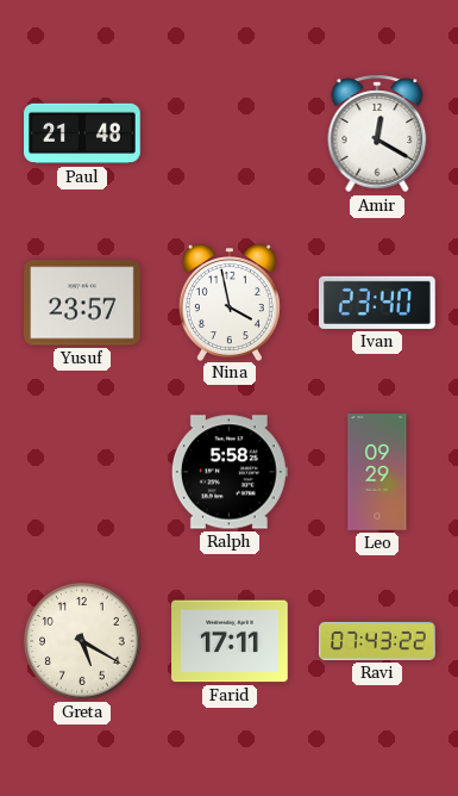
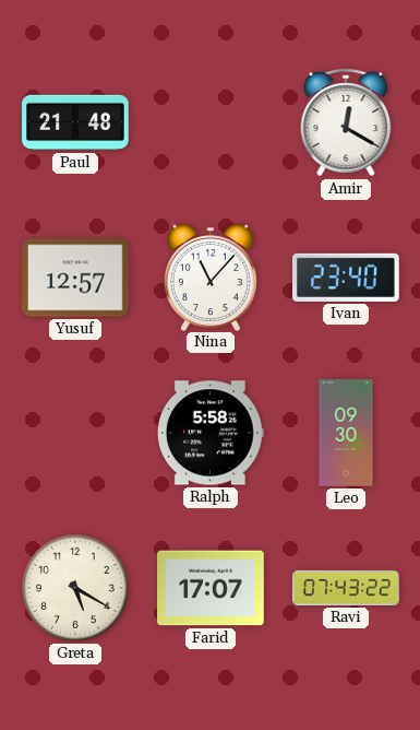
Yusuf: 23:57 -> 12:57 (76, 278)
Nina: 3:58 -> 11:07 (211, 278)
Leo: 09:29 -> 09:30 (346, 433)
Farid: 17:11 -> 17:07 (211, 588)
